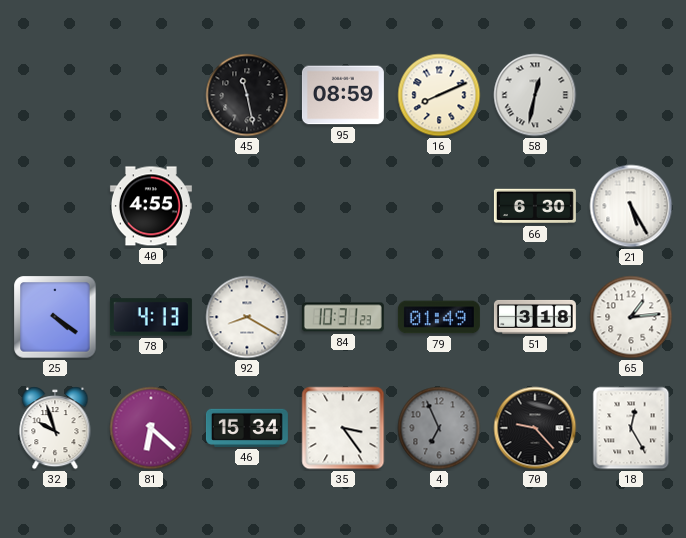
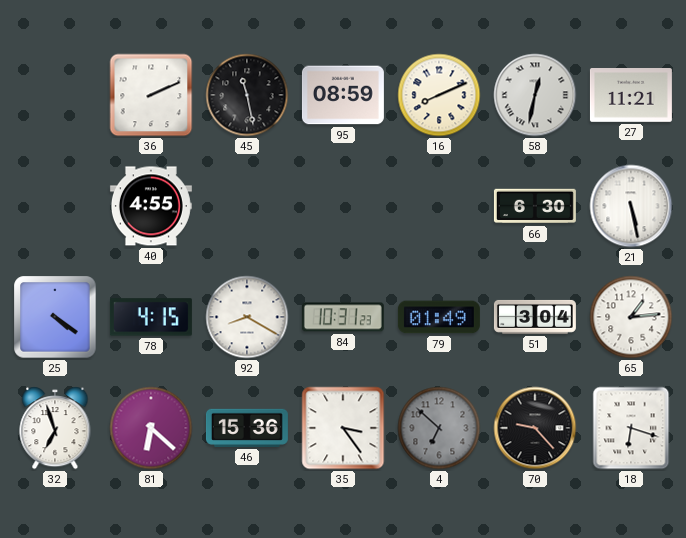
36: none -> 2:11 (151, 95)
27: none -> 11:21 (631, 96)
21: 5:25 -> 5:28 (631, 206)
78: 4:13 -> 4:15 (151, 317)
51: 3:18 -> 3:04 (535, 317)
32: 9:57 -> 6:57 (55, 428)
46: 15:34 -> 15:36 (247, 428)
4: 6:56 -> 6:52 (439, 428)
18: 12:25 -> 6:18 (631, 428)
